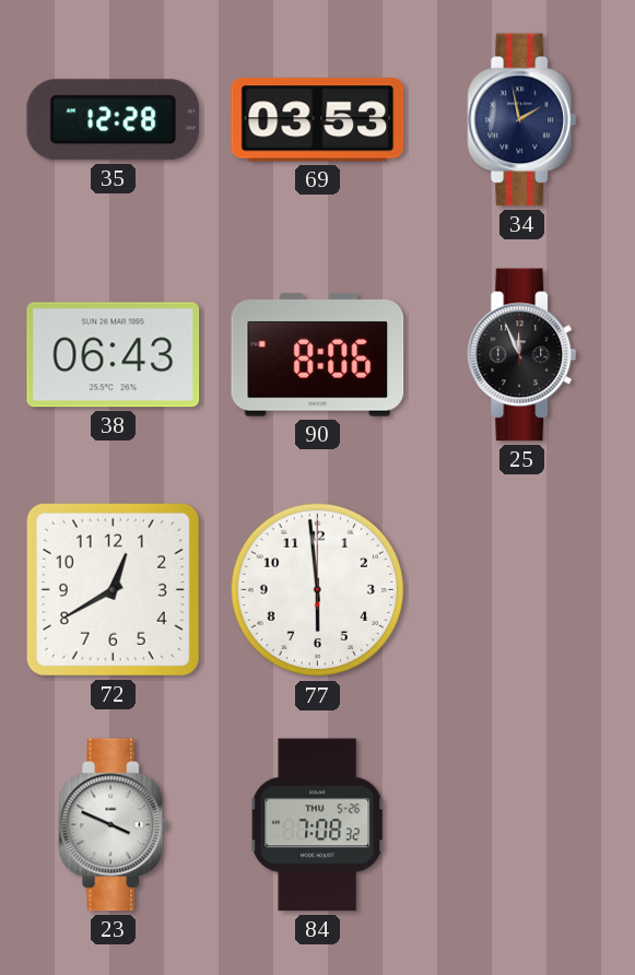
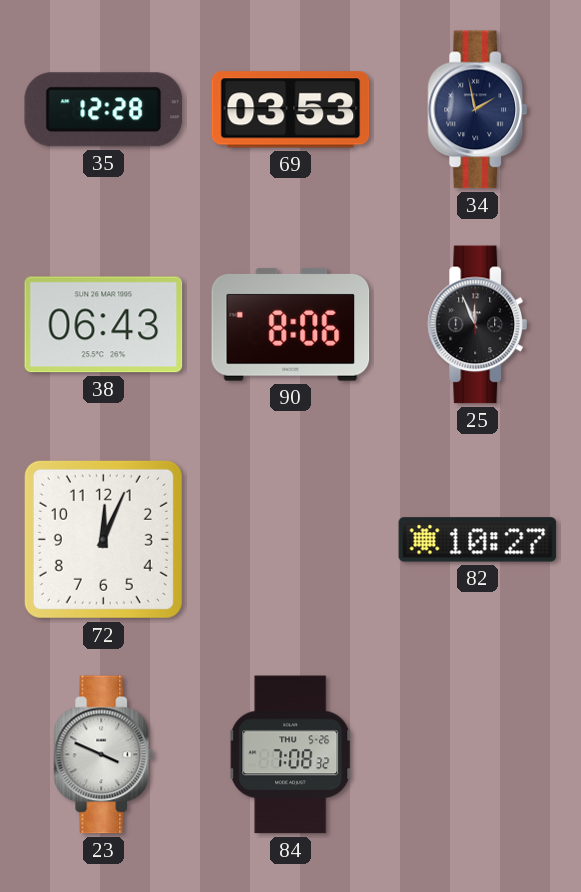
72: 12:40 -> 12:04 (103, 539)
77: 5:59 -> none (318, 590)
82: none -> 10:27 (478, 540)
